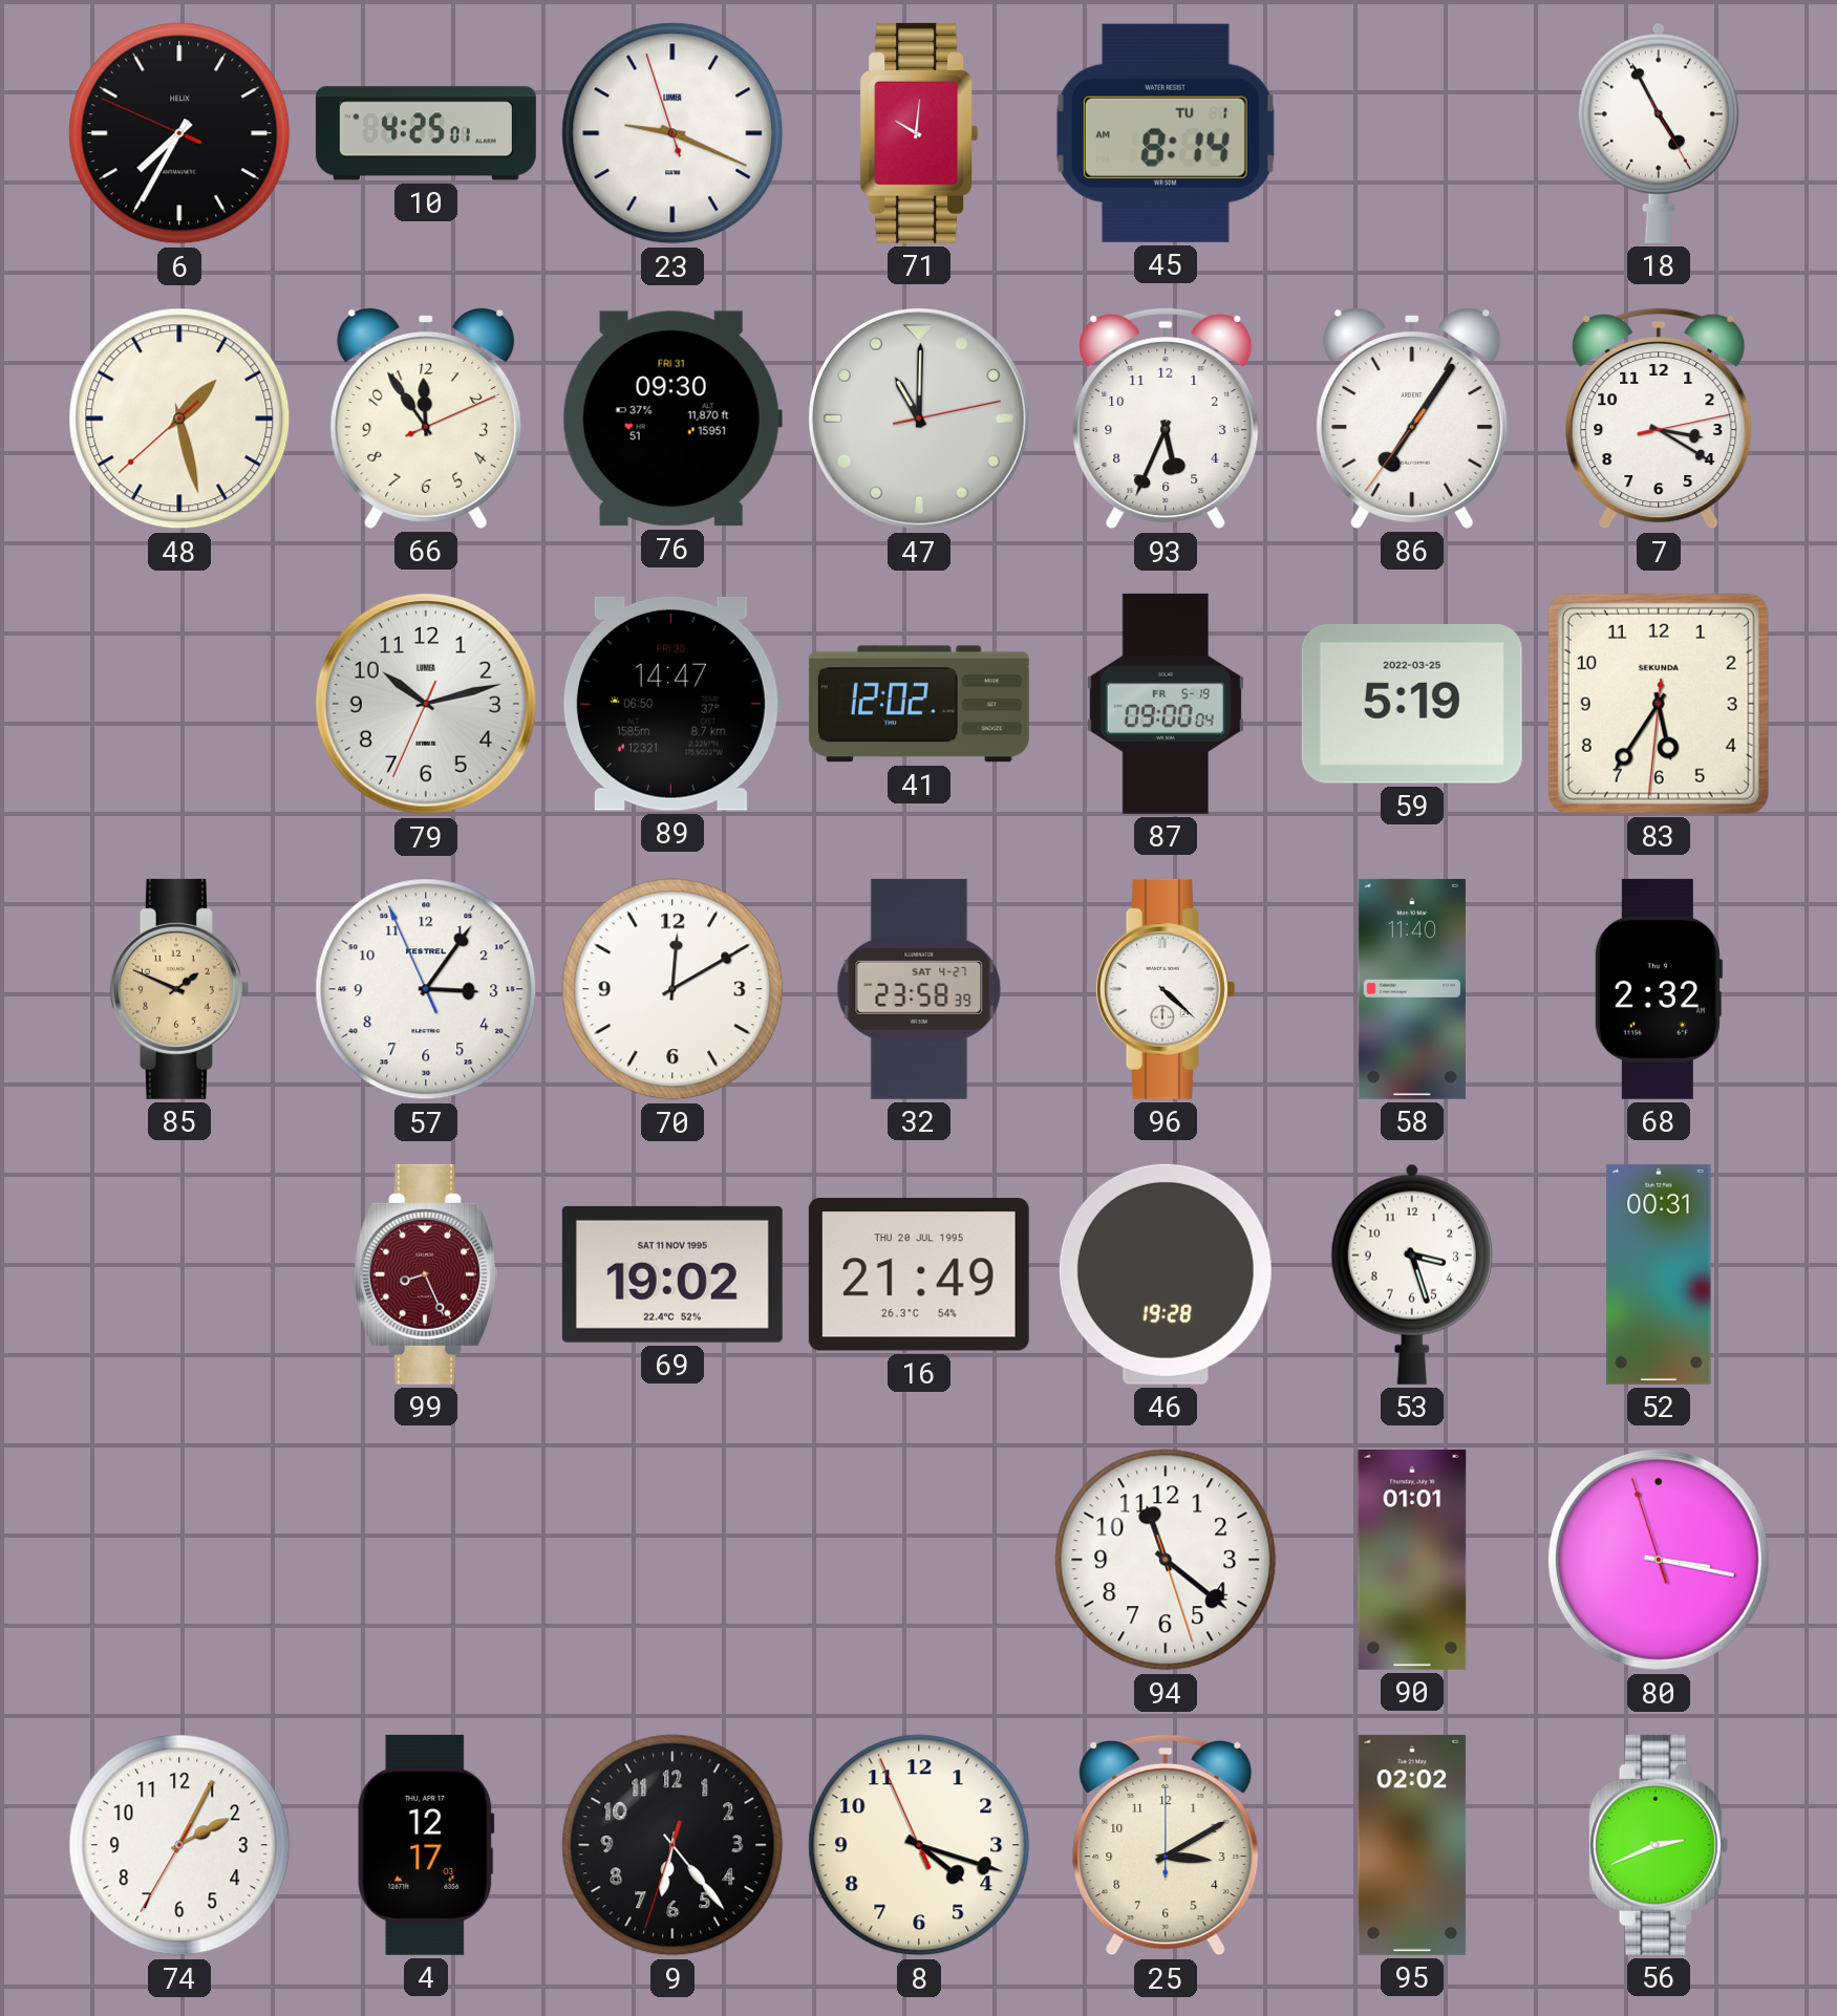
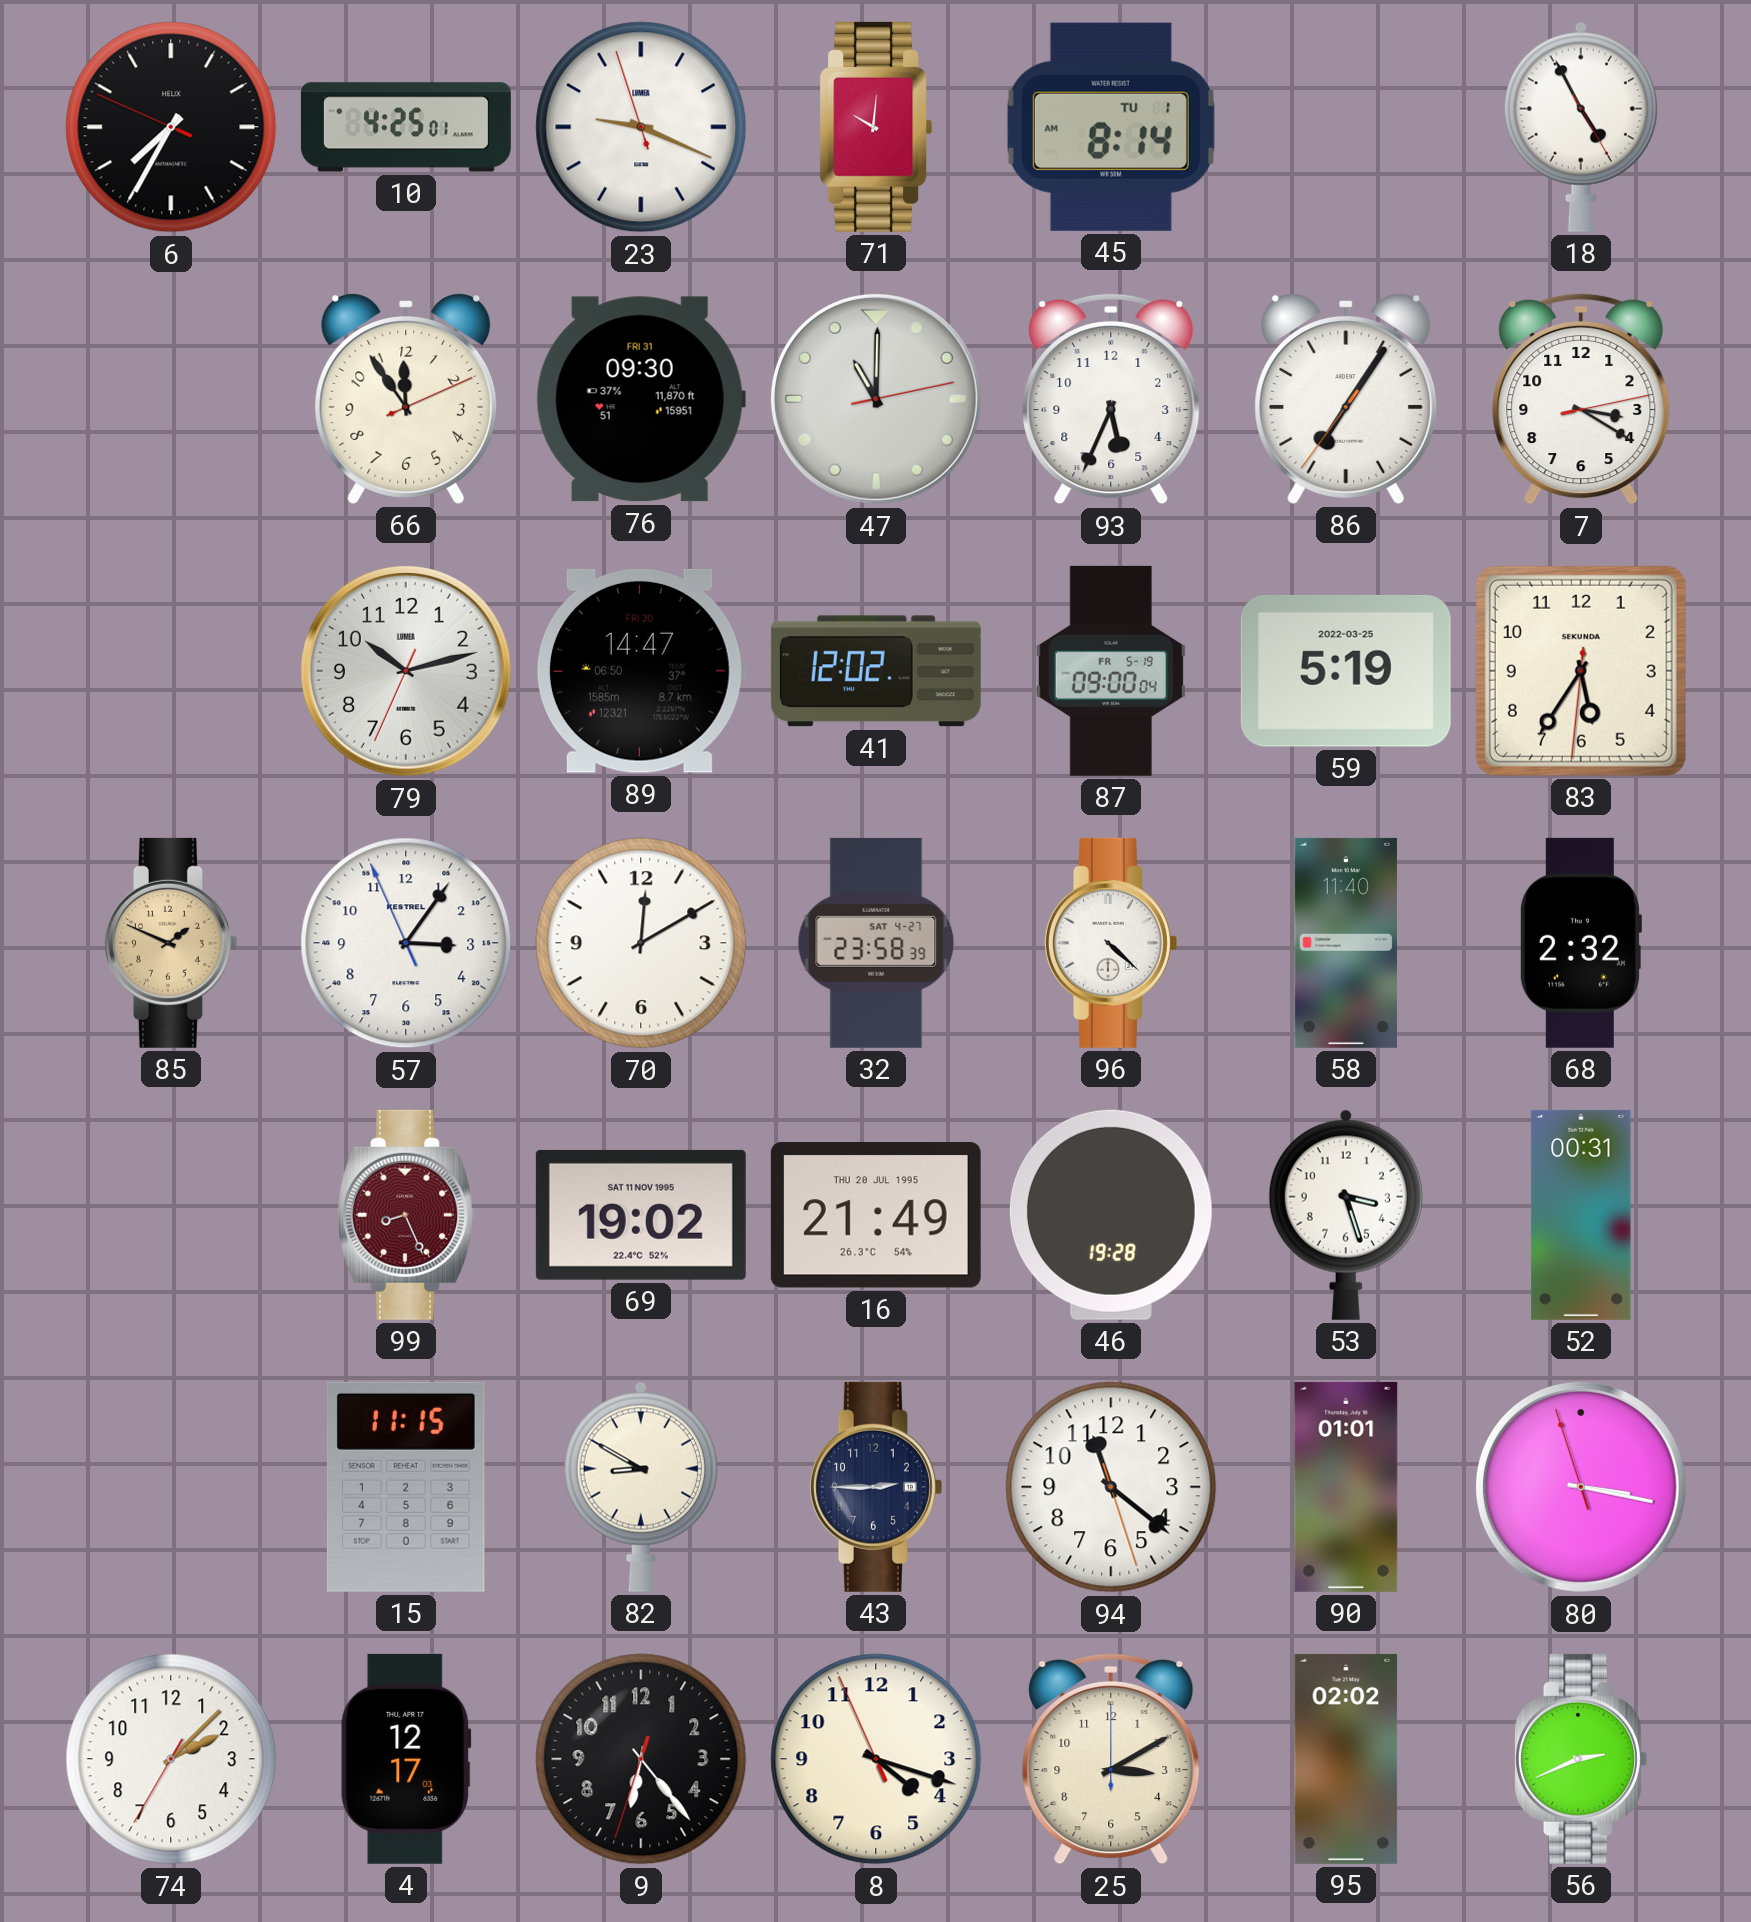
48: 1:27 -> none (179, 419)
15: none -> 11:15 (406, 1487)
82: none -> 8:50 (641, 1487)
43: none -> 2:45 (875, 1487)
74: 2:04 -> 2:07 (171, 1759)
